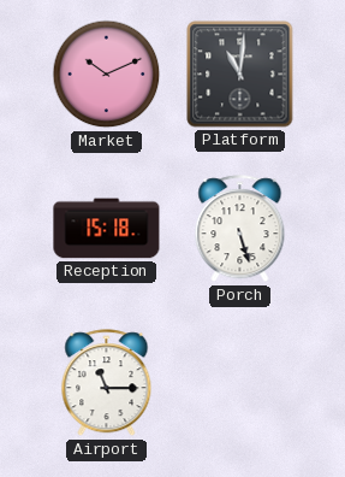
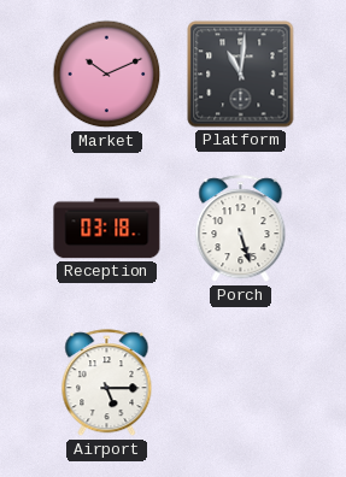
Reception: 15:18 -> 03:18 (107, 229)
Airport: 11:15 -> 5:15 (107, 383)
